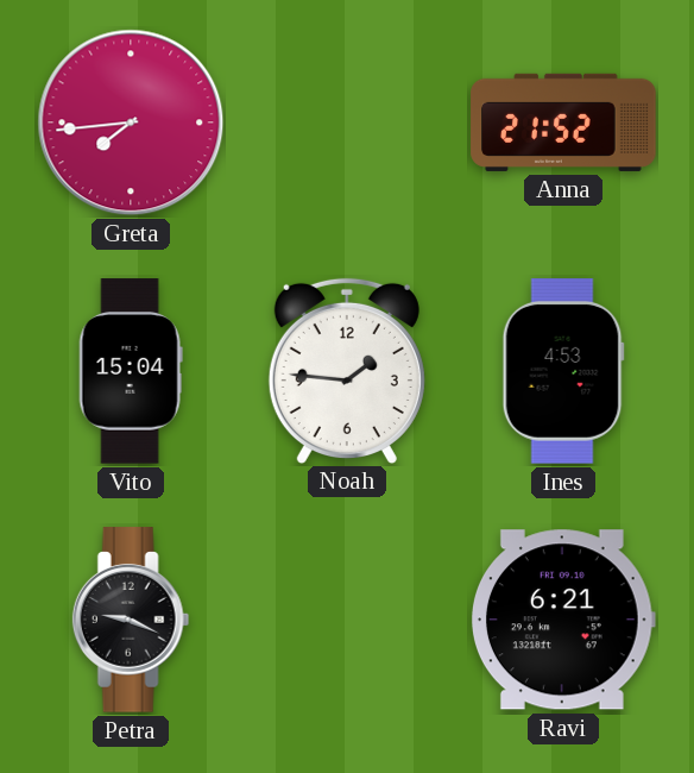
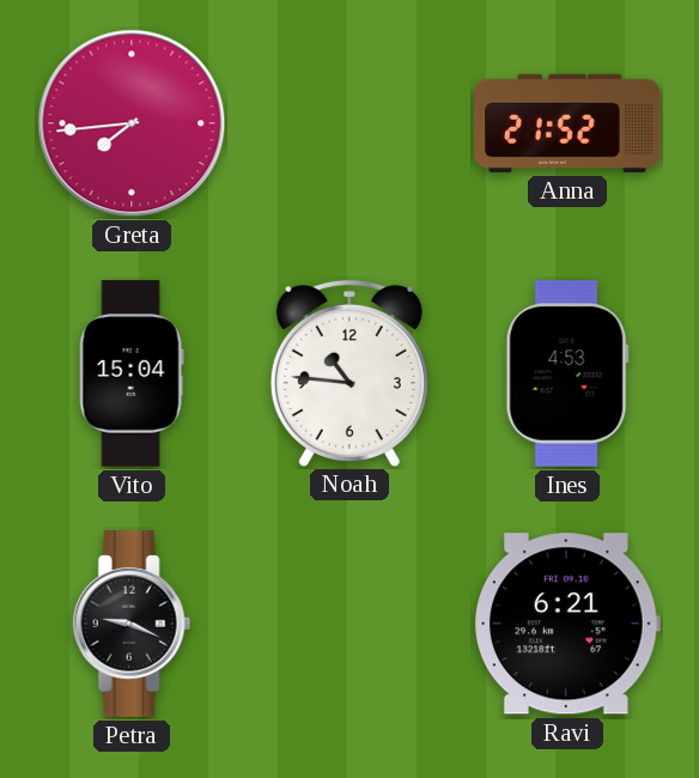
Noah: 1:46 -> 10:46 (349, 372)
